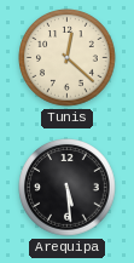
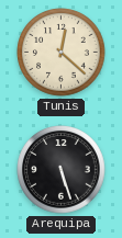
Arequipa: 5:29 -> 5:27 (62, 170)
